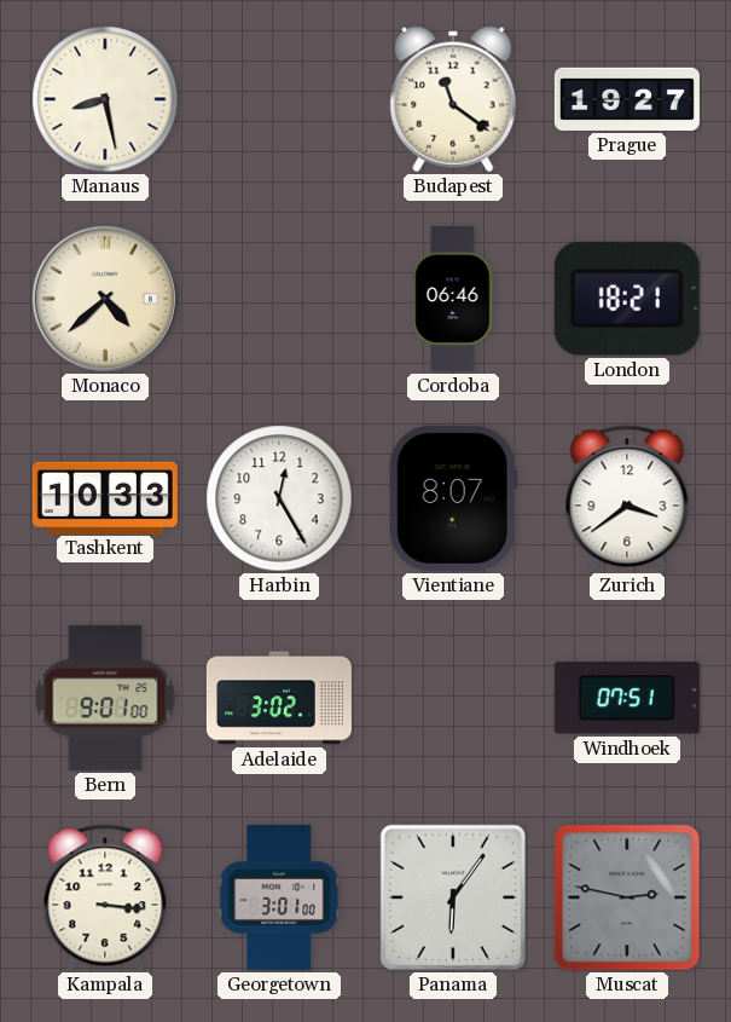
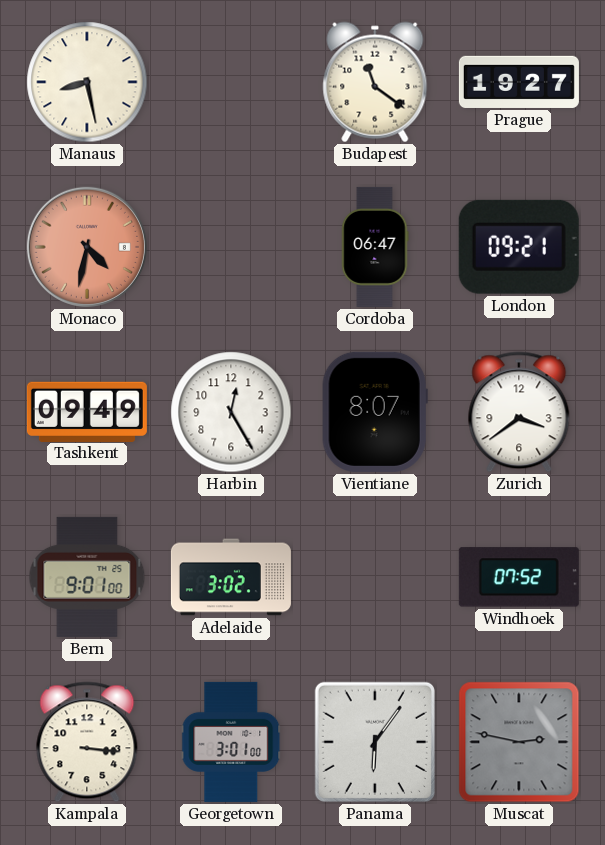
Monaco: 4:38 -> 4:32 (87, 247)
Monaco dial: cream -> salmon (87, 247)
Cordoba: 06:46 -> 06:47 (375, 247)
London: 18:21 -> 09:21 (519, 247)
Tashkent: 10:33 -> 09:49 (87, 411)
Windhoek: 07:51 -> 07:52 (519, 577)
